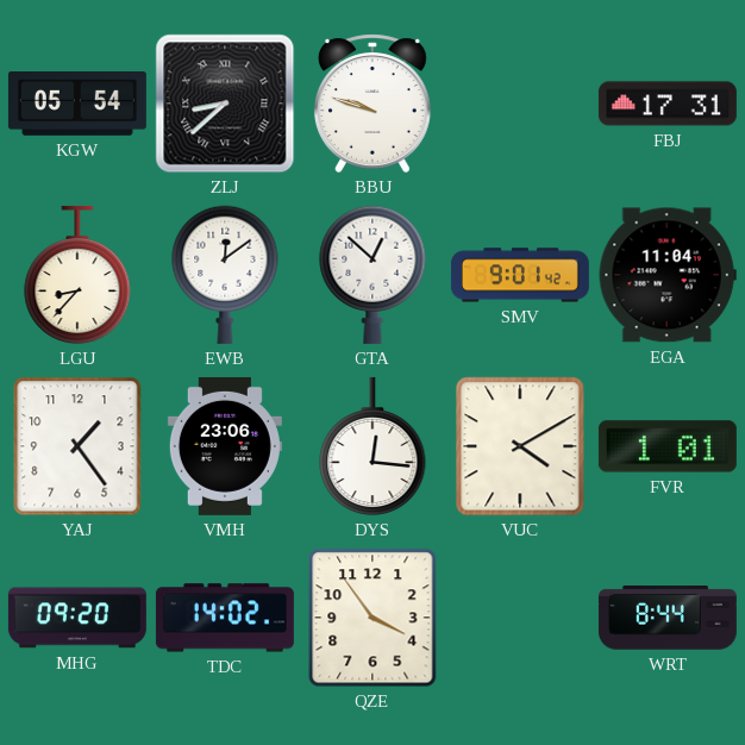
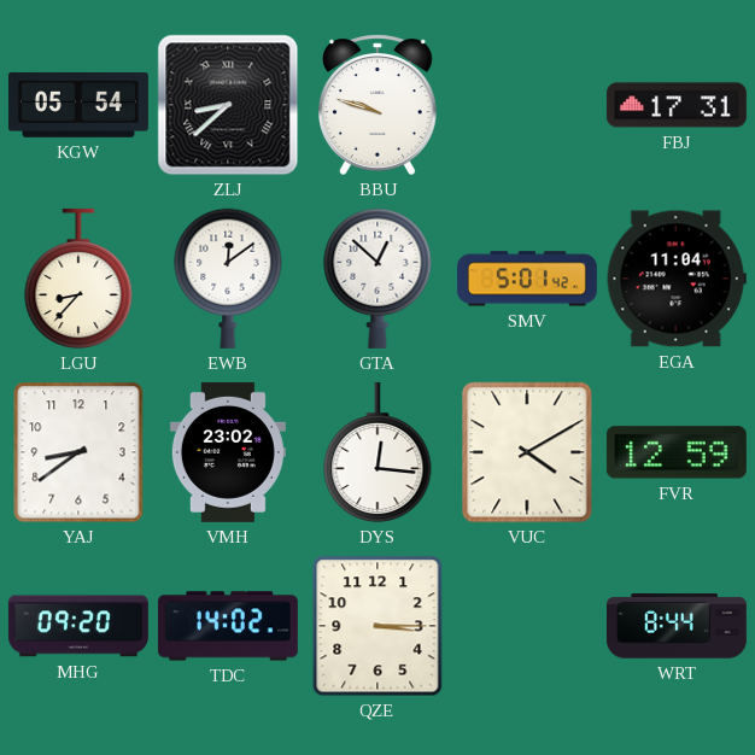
SMV: 9:01 -> 5:01 (527, 279)
YAJ: 1:24 -> 8:39 (78, 452)
VMH: 23:06 -> 23:02 (228, 452)
FVR: 1:01 -> 12:59 (677, 452)
QZE: 3:54 -> 3:15 (377, 626)
